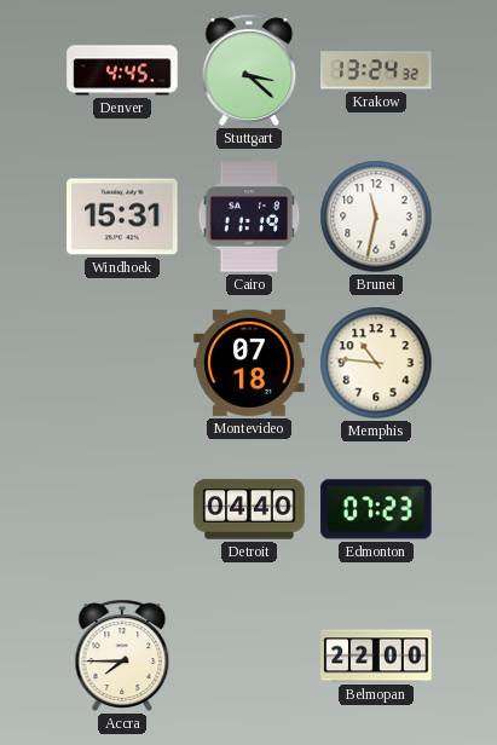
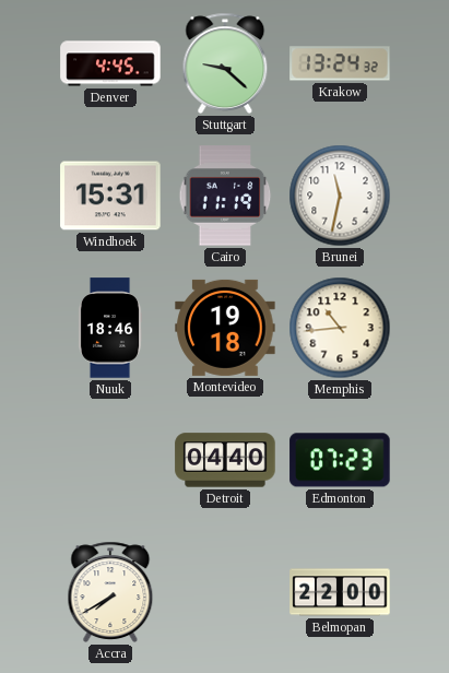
Stuttgart: 3:22 -> 9:22 (225, 63)
Nuuk: none -> 18:46 (110, 328)
Montevideo: 07:18 -> 19:18 (225, 328)
Memphis: 10:46 -> 10:44 (340, 328)
Accra: 7:45 -> 7:40 (110, 592)
